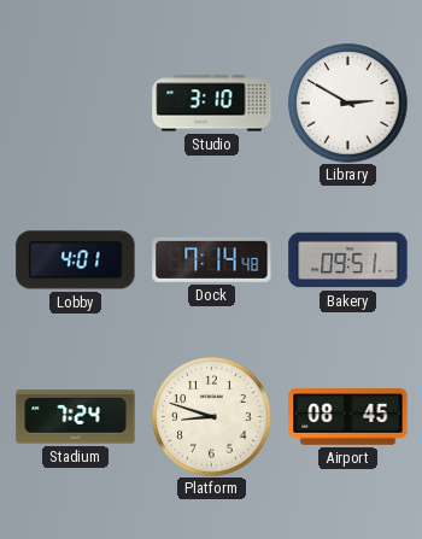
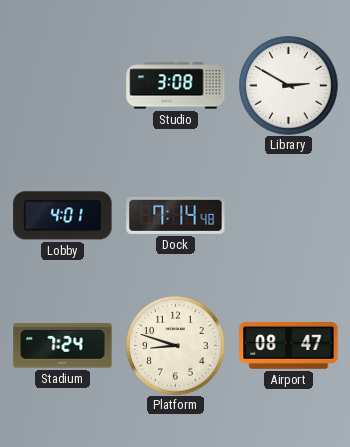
Studio: 3:10 -> 3:08 (176, 86)
Bakery: 09:51 -> none (348, 260)
Airport: 08:45 -> 08:47 (289, 346)
